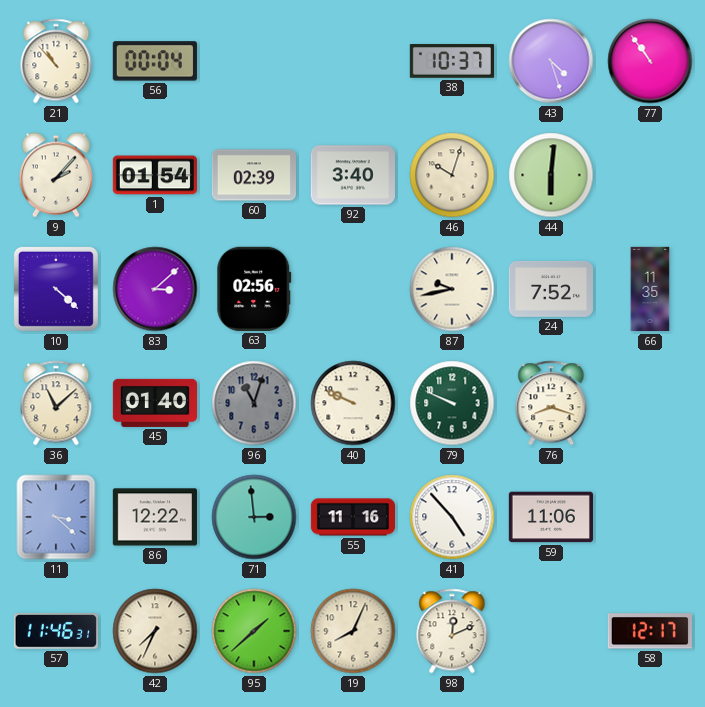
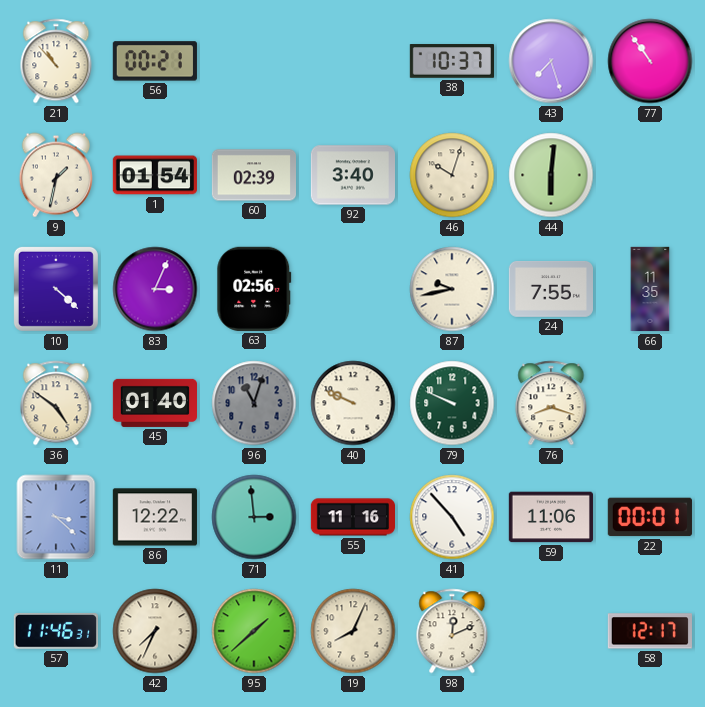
56: 00:04 -> 00:21 (155, 61)
43: 4:27 -> 7:27 (551, 61)
9: 2:07 -> 1:32 (56, 175)
83: 3:08 -> 3:04 (155, 289)
24: 7:52 -> 7:55 (550, 289)
36: 11:08 -> 4:51 (56, 403)
22: none -> 00:01 (650, 517)
